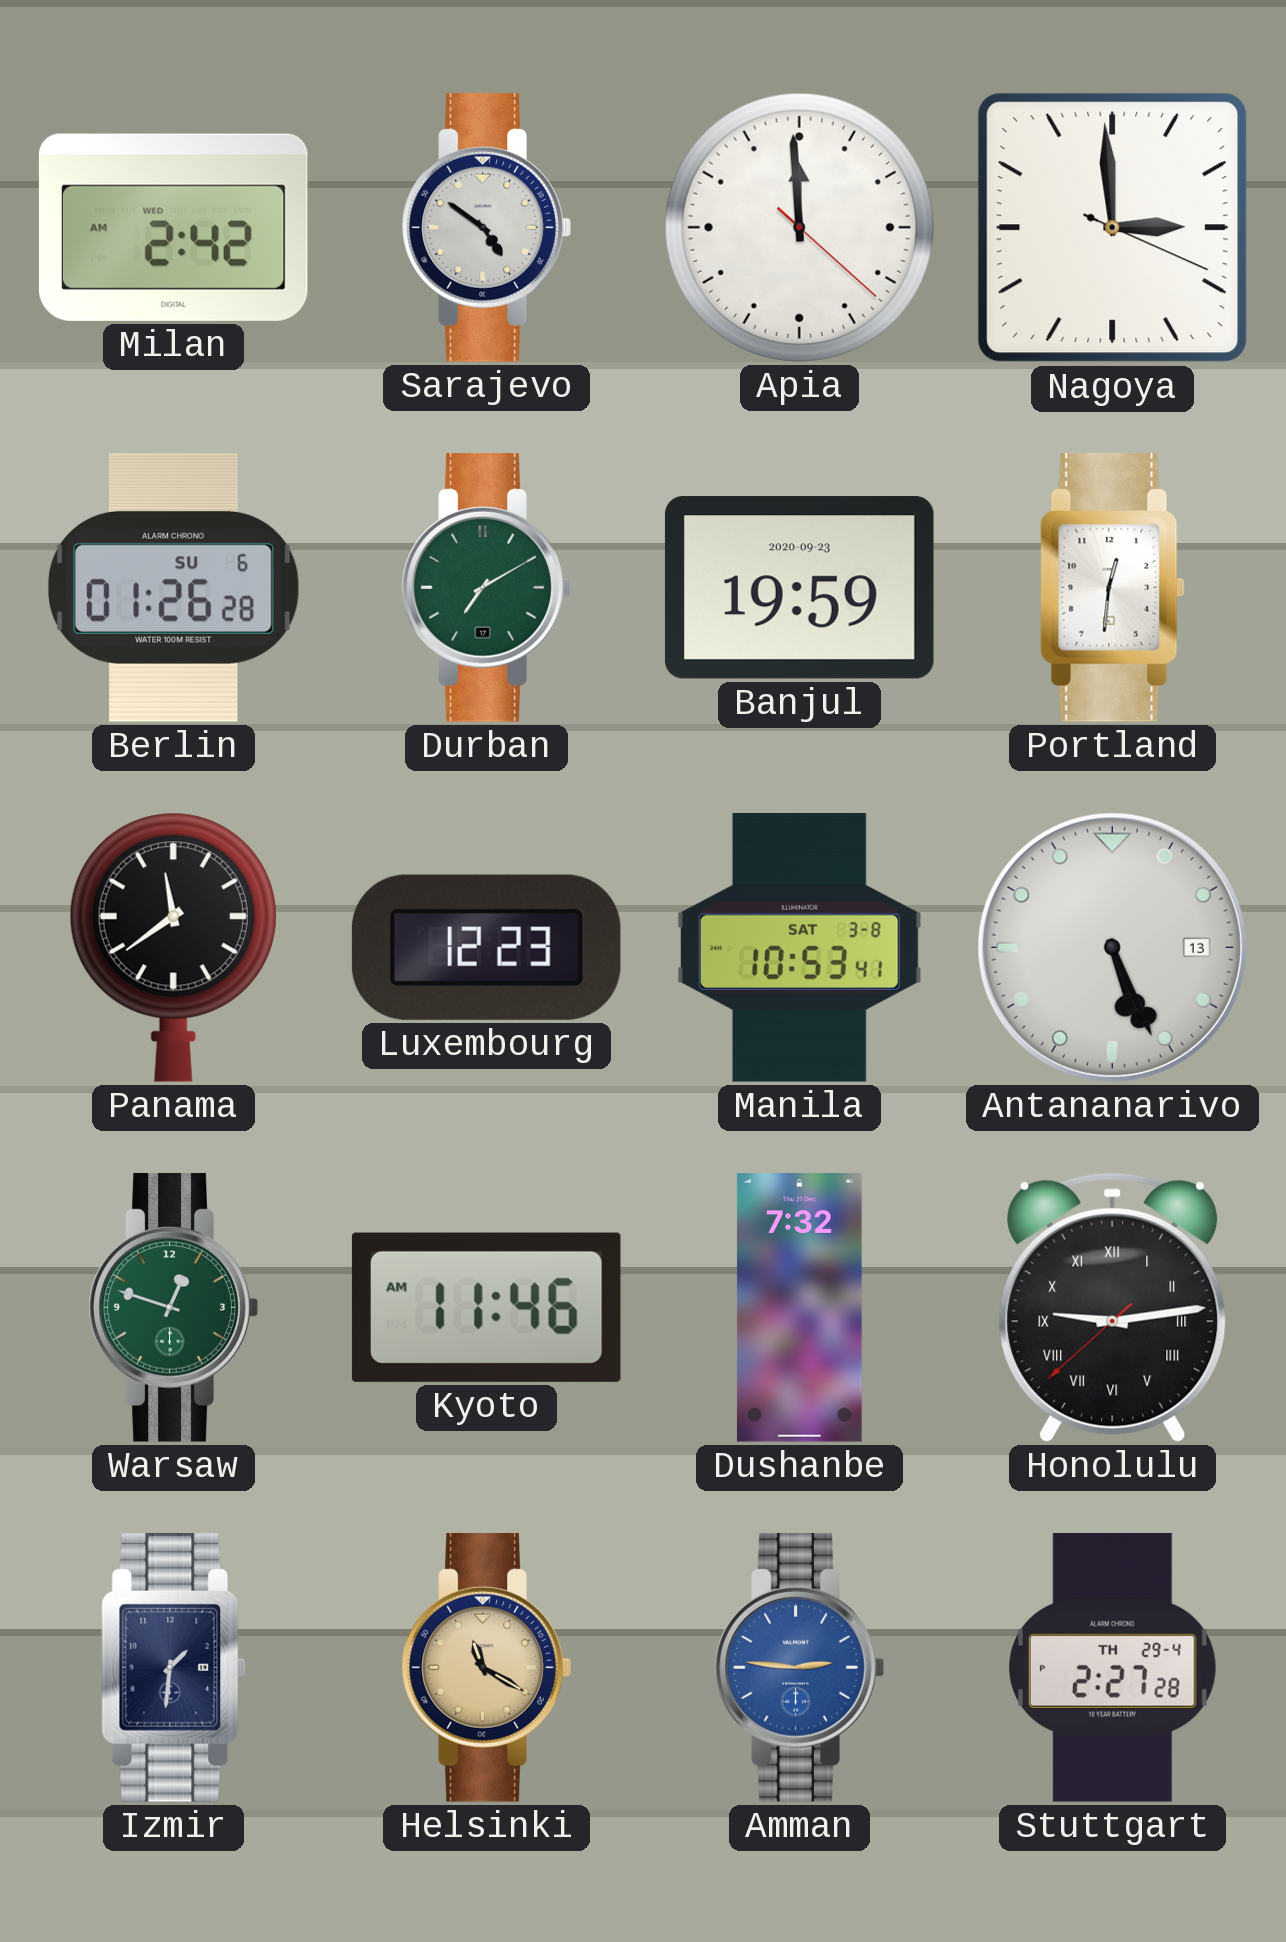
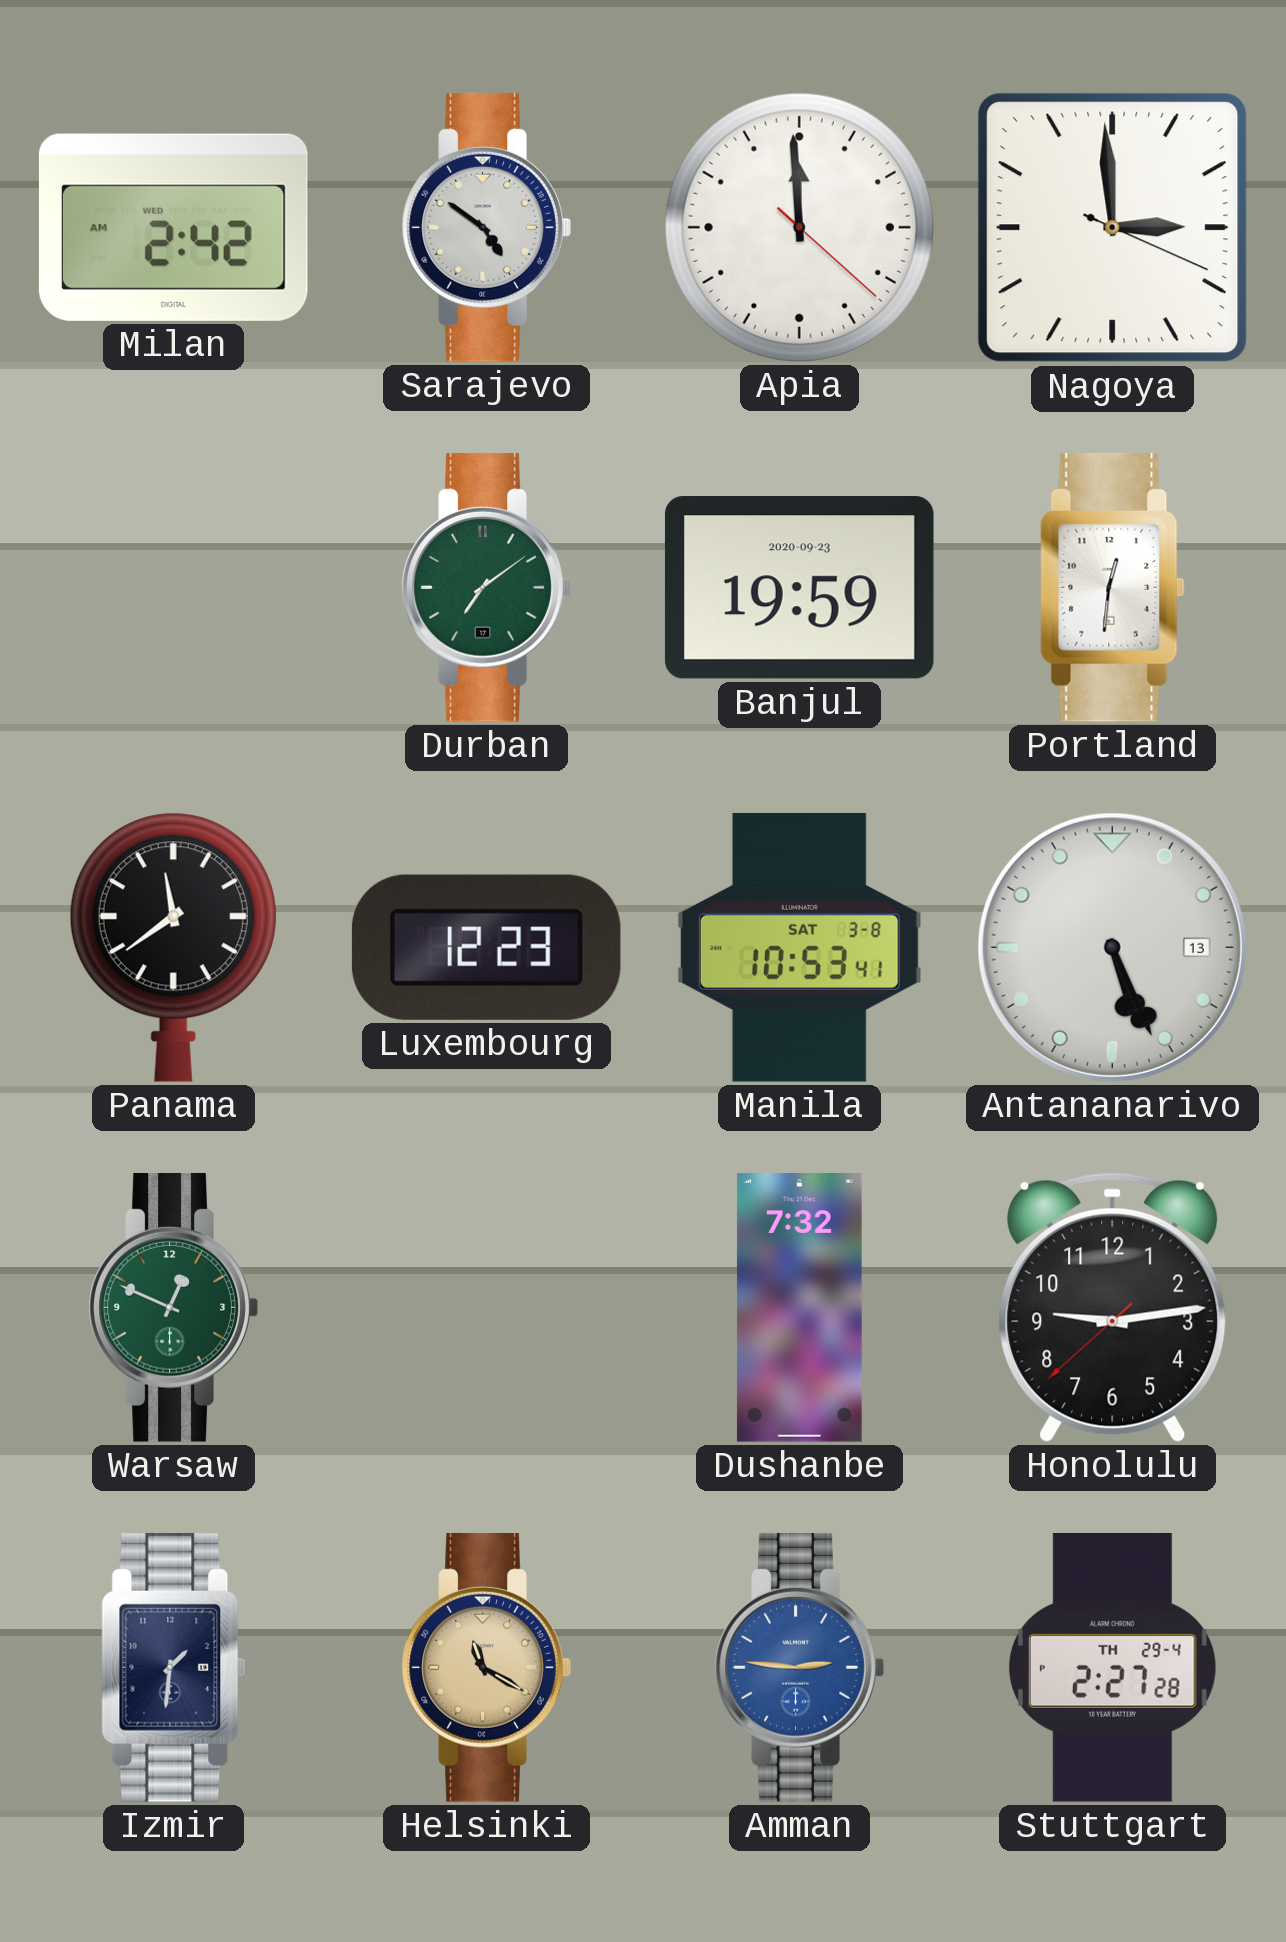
Berlin: 01:26 -> none (173, 587)
Durban: 7:10 -> 7:09 (486, 587)
Warsaw: 12:48 -> 12:49 (173, 1307)
Kyoto: 11:46 -> none (486, 1307)
Honolulu numerals: Roman -> Arabic (1113, 1307)
